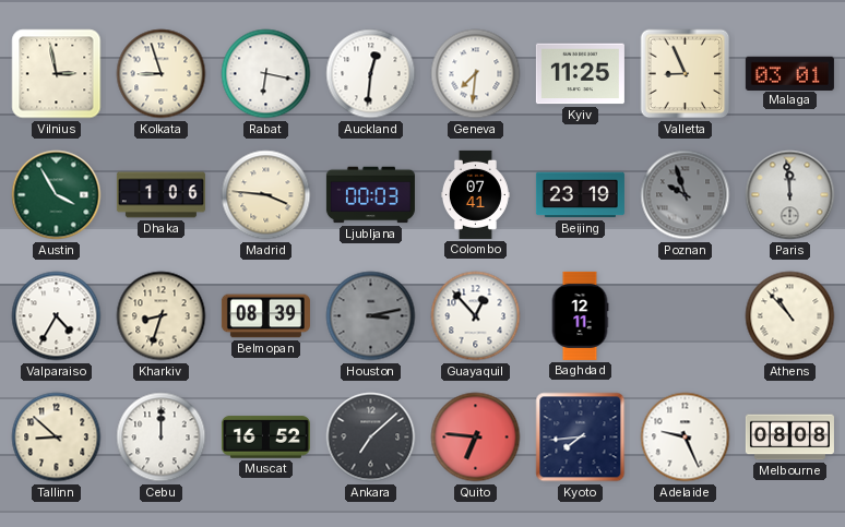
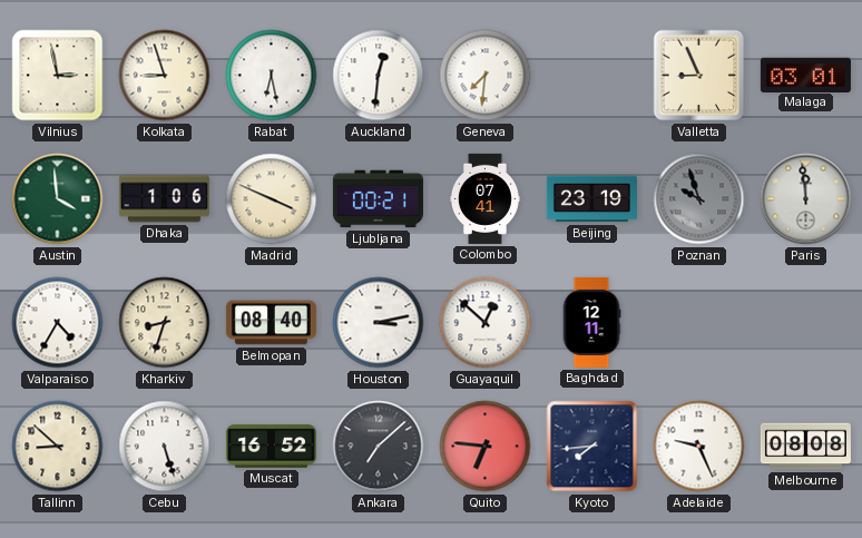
Rabat: 6:17 -> 6:28 (272, 76)
Kyiv: 11:25 -> none (580, 74)
Austin: 3:55 -> 3:59 (58, 199)
Madrid: 3:46 -> 3:49 (272, 199)
Ljubljana: 00:03 -> 00:21 (378, 199)
Belmopan: 08:39 -> 08:40 (271, 323)
Houston dial: grey -> white (379, 323)
Guayaquil: 12:53 -> 12:52 (486, 323)
Athens: 10:53 -> none (790, 316)
Cebu: 12:00 -> 5:27 (165, 447)
